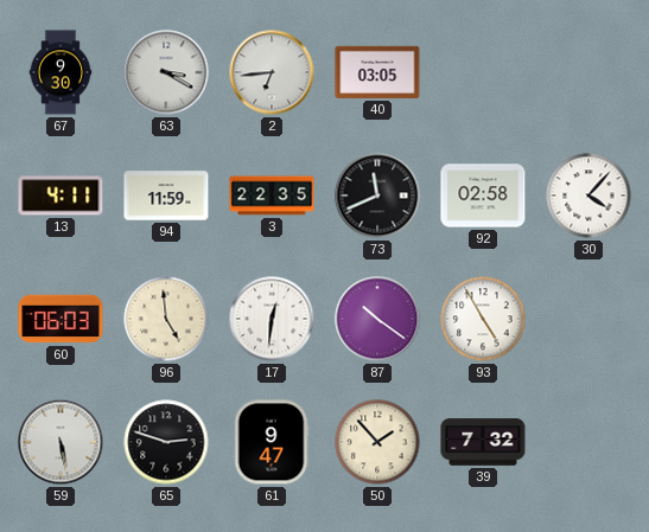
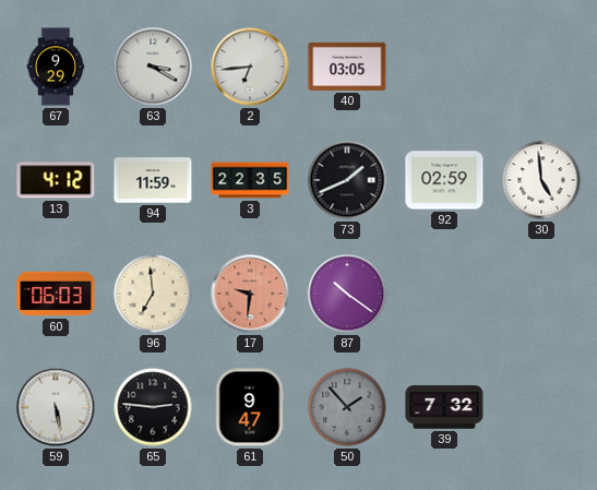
67: 9:30 -> 9:29 (56, 67)
13: 4:11 -> 4:12 (56, 180)
73: 11:41 -> 1:41 (347, 180)
92: 02:58 -> 02:59 (444, 180)
30: 4:07 -> 4:59 (541, 180)
96: 4:59 -> 6:59 (153, 294)
17: 12:31 -> 9:31 (250, 294)
17 dial: white -> salmon (250, 294)
93: 4:55 -> none (483, 319)
65: 2:48 -> 2:46 (153, 407)
50 dial: cream -> grey (347, 407)
